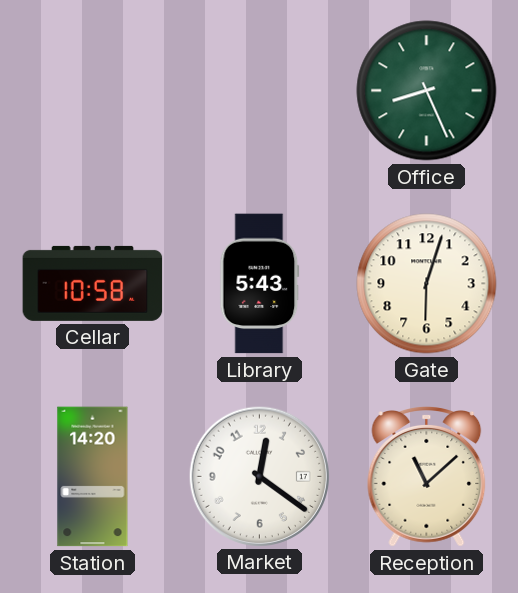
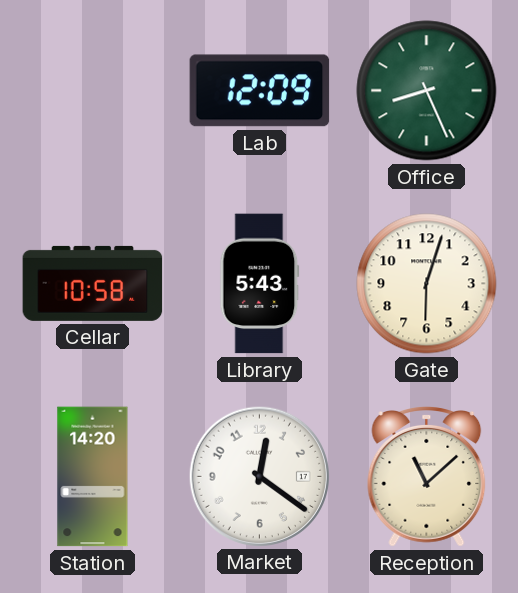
Lab: none -> 12:09 (260, 91)
